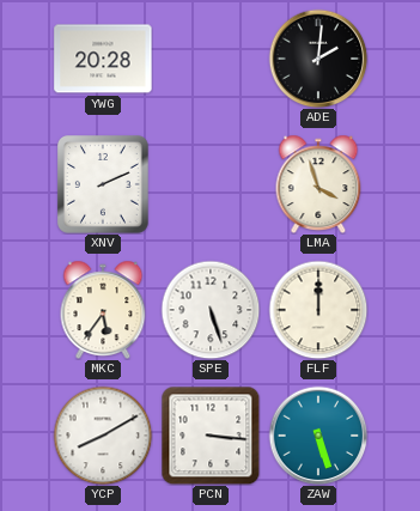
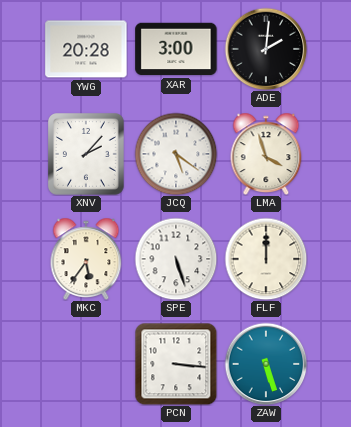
XAR: none -> 3:00 (176, 49)
XNV: 2:11 -> 2:07 (86, 155)
JCQ: none -> 5:21 (176, 154)
YCP: 8:10 -> none (103, 436)
